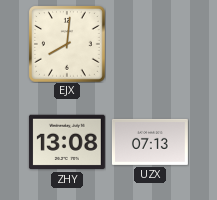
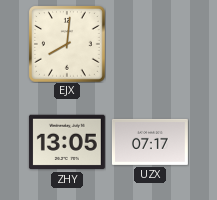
ZHY: 13:08 -> 13:05 (67, 142)
UZX: 07:13 -> 07:17 (150, 142)
